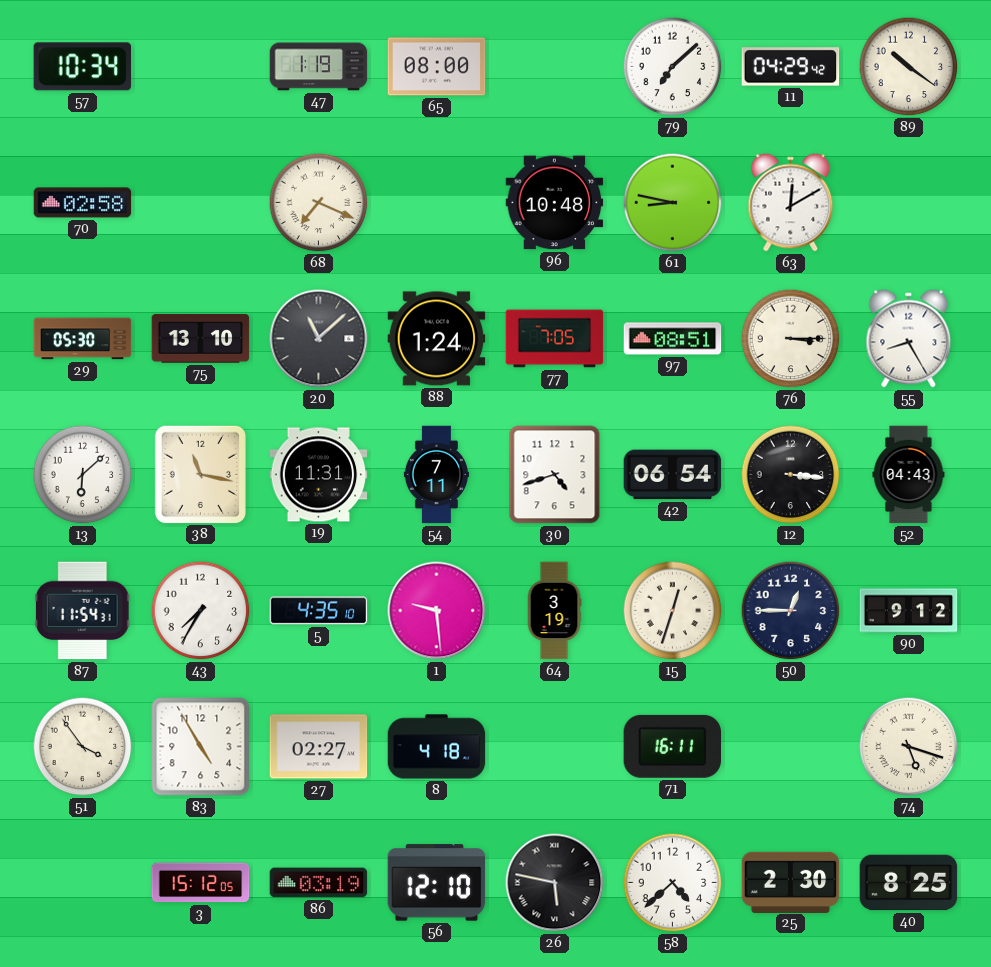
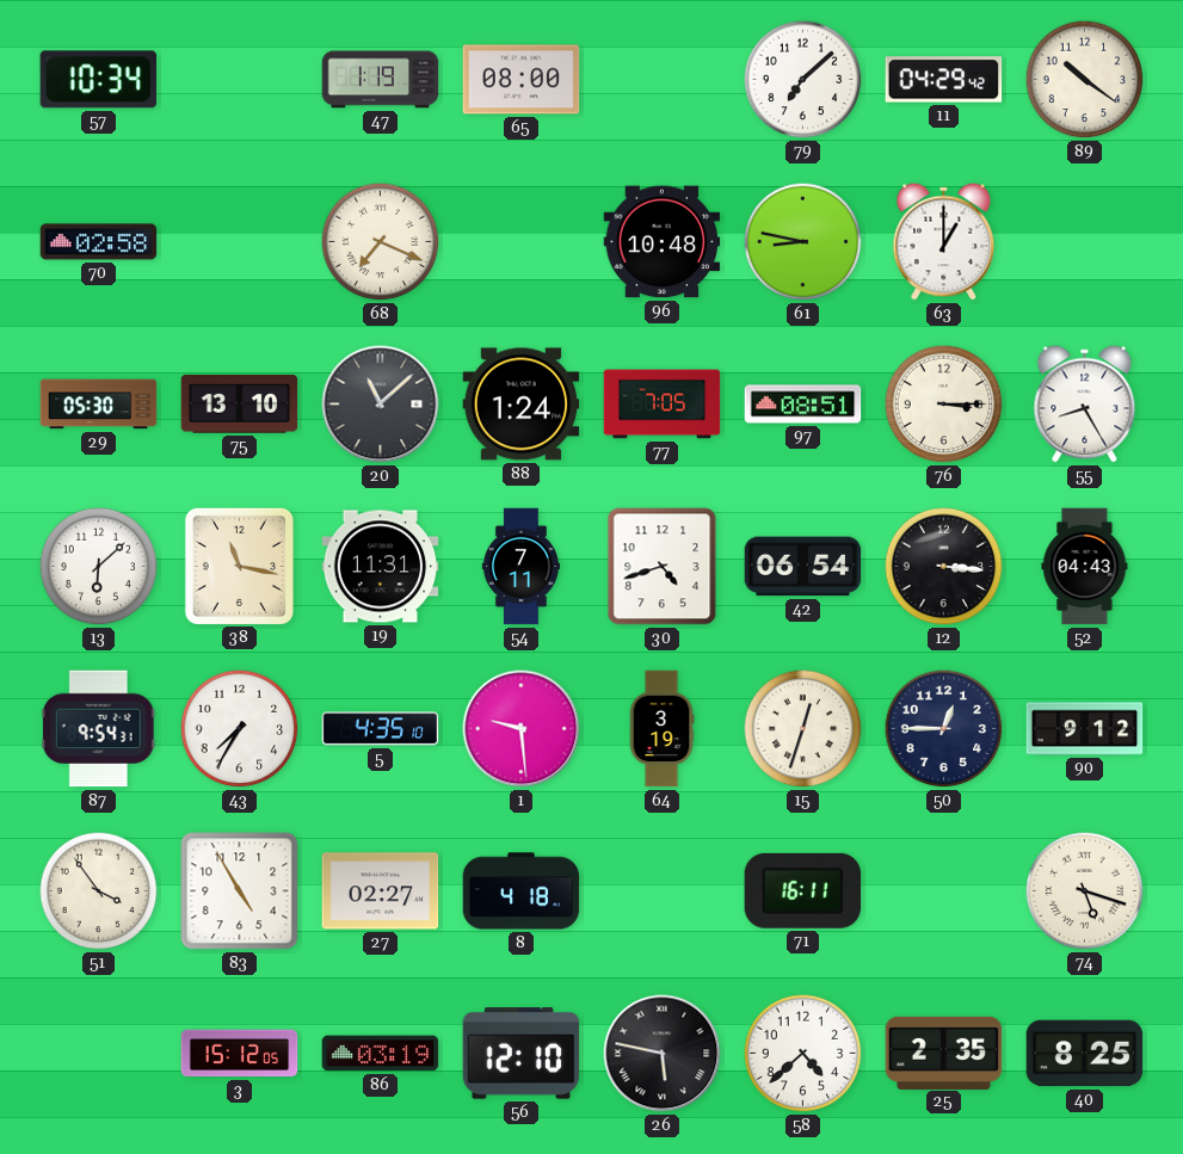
63: 12:10 -> 1:00 (944, 242)
87: 11:54 -> 9:54 (98, 729)
25: 2:30 -> 2:35 (944, 1053)
